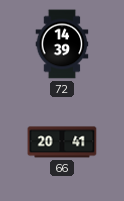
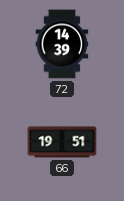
66: 20:41 -> 19:51 (62, 142)
